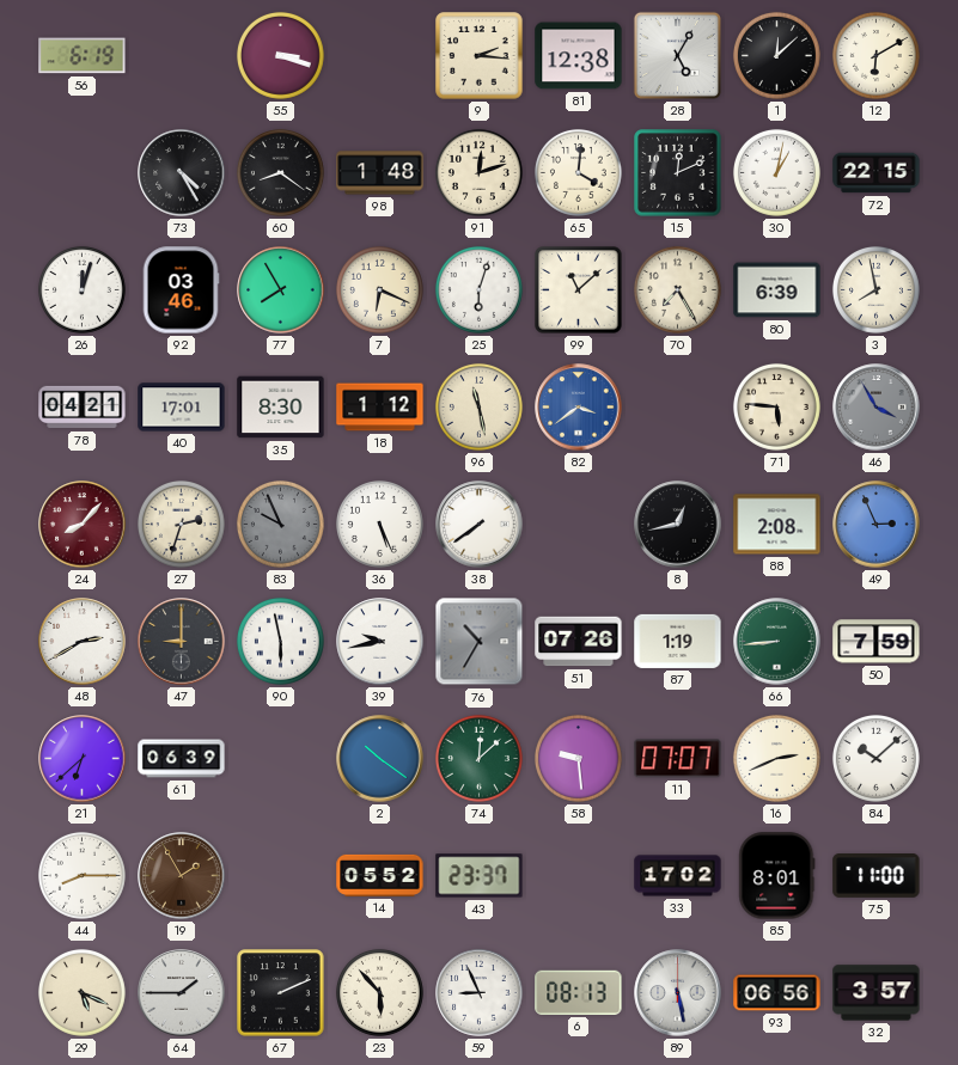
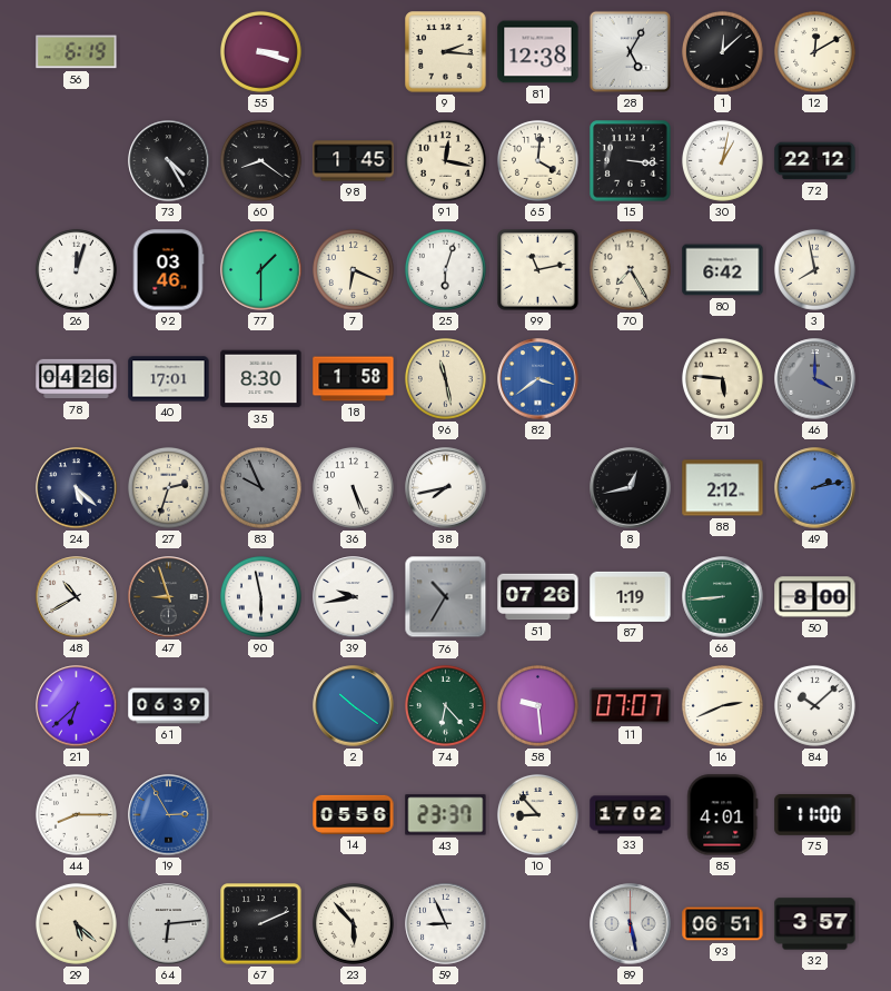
12: 6:10 -> 12:10 (814, 51)
98: 1:48 -> 1:45 (354, 161)
91: 12:12 -> 12:17 (445, 160)
15: 12:11 -> 3:16 (631, 161)
72: 22:15 -> 22:12 (815, 161)
77: 7:55 -> 1:30 (261, 270)
99: 11:08 -> 11:13 (538, 270)
80: 6:39 -> 6:42 (723, 270)
78: 04:21 -> 04:26 (77, 379)
18: 1:12 -> 1:58 (354, 379)
46: 3:55 -> 4:00 (815, 379)
24: 8:07 -> 5:22 (77, 488)
24 dial: burgundy -> navy (77, 488)
38: 7:39 -> 7:43 (446, 488)
88: 2:08 -> 2:12 (723, 488)
49: 2:56 -> 2:13 (815, 488)
48: 2:40 -> 10:40 (77, 597)
47: 9:00 -> 8:57 (169, 597)
50: 7:59 -> 8:00 (815, 597)
74: 12:08 -> 6:23 (445, 705)
19: 1:55 -> 2:55 (169, 815)
19 dial: brown -> blue (169, 815)
14: 05:52 -> 05:56 (354, 814)
10: none -> 8:53 (537, 814)
85: 8:01 -> 4:01 (723, 815)
29: 5:19 -> 5:22 (76, 923)
64: 1:45 -> 6:14 (169, 924)
6: 08:13 -> none (579, 992)
93: 06:56 -> 06:51 (723, 924)
